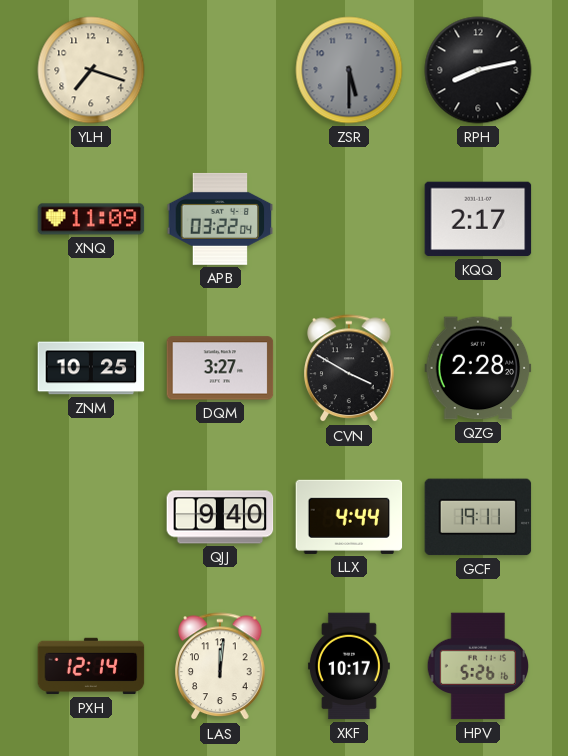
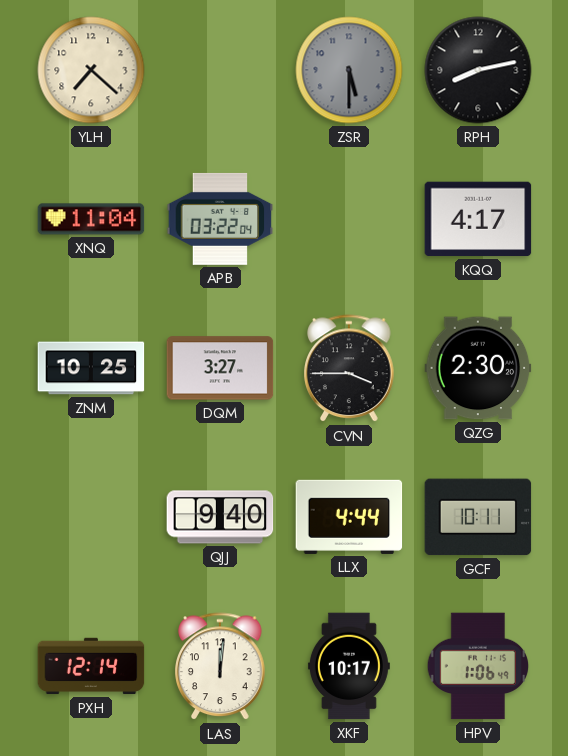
YLH: 7:18 -> 7:22 (91, 70)
XNQ: 11:09 -> 11:04 (91, 219)
KQQ: 2:17 -> 4:17 (478, 219)
CVN: 3:50 -> 3:45 (349, 369)
QZG: 2:28 -> 2:30 (478, 368)
GCF: 19:11 -> 10:11 (478, 517)
HPV: 5:26 -> 1:06 (478, 666)
